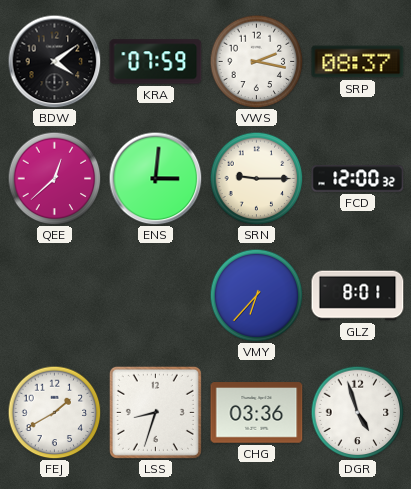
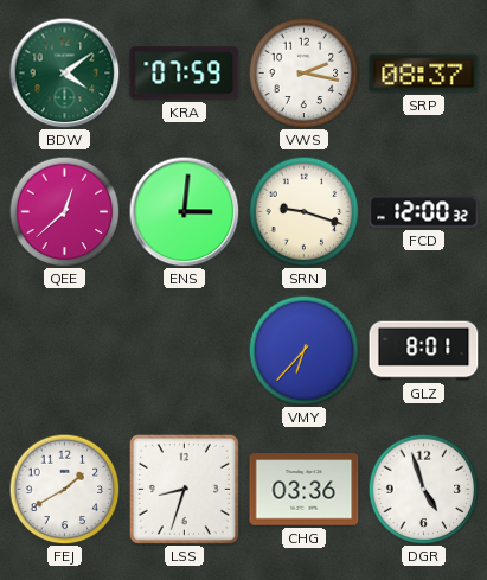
BDW dial: black -> green (64, 72)
SRN: 9:15 -> 9:18 (303, 211)
